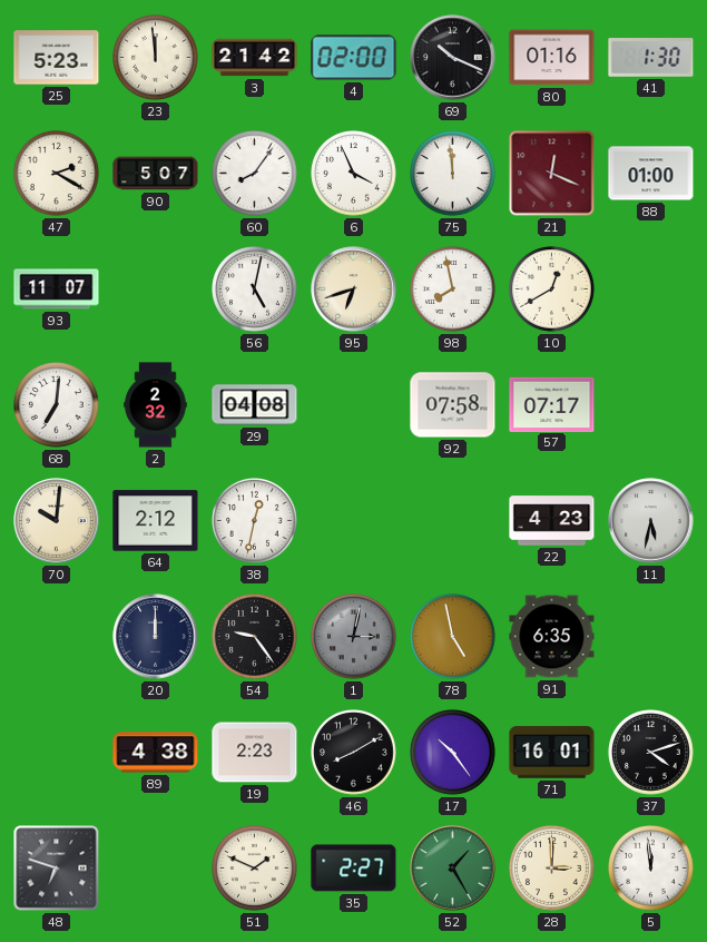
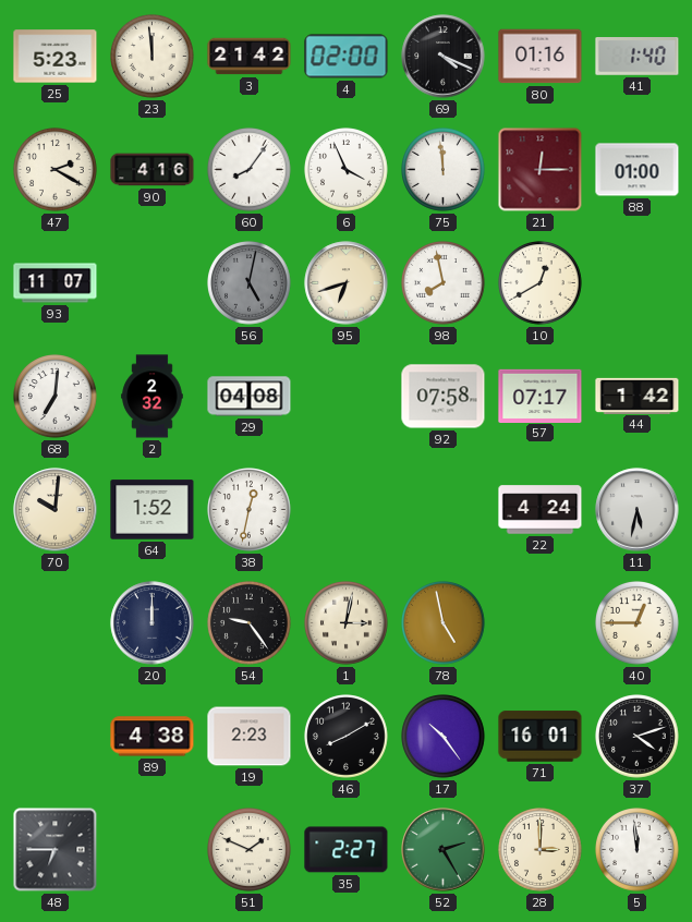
69: 10:19 -> 4:19 (444, 57)
41: 1:30 -> 1:40 (638, 57)
90: 5:07 -> 4:16 (153, 170)
21: 12:19 -> 12:15 (541, 170)
56 dial: white -> grey (250, 283)
44: none -> 1:42 (638, 396)
64: 2:12 -> 1:52 (153, 510)
22: 4:23 -> 4:24 (541, 510)
1 dial: grey -> cream (347, 623)
91: 6:35 -> none (552, 637)
40: none -> 12:45 (638, 623)
48: 6:48 -> 6:45 (56, 850)
52: 1:25 -> 2:25 (444, 850)
